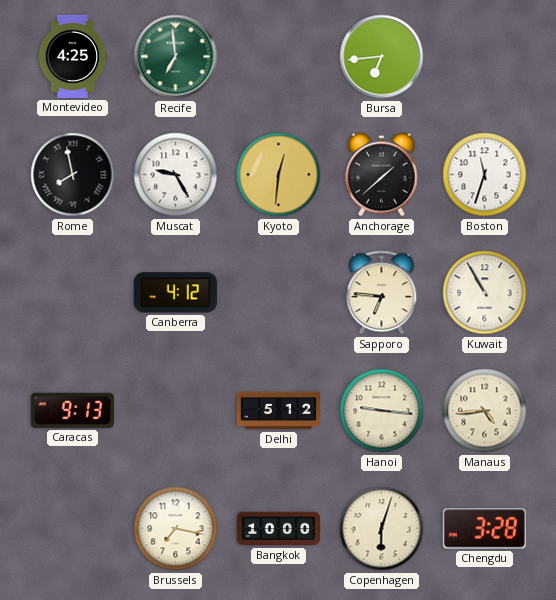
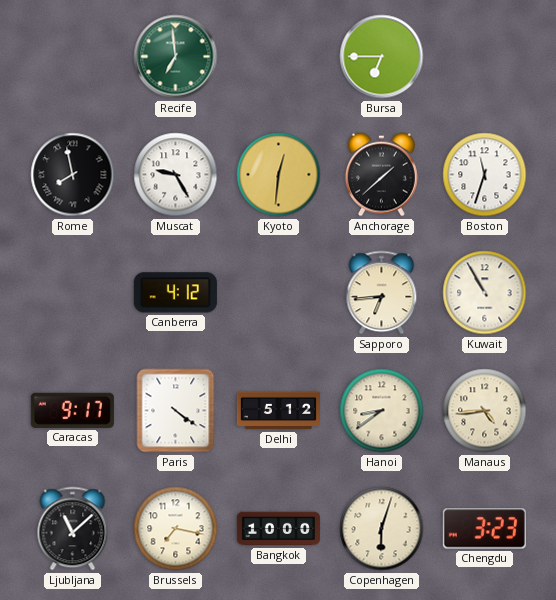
Montevideo: 4:25 -> none (73, 56)
Bursa: 6:44 -> 6:45 (382, 57)
Sapporo: 6:46 -> 6:44 (382, 293)
Caracas: 9:13 -> 9:17 (72, 410)
Paris: none -> 4:21 (176, 411)
Hanoi: 9:16 -> 8:39 (382, 411)
Ljubljana: none -> 11:08 (73, 529)
Chengdu: 3:28 -> 3:23 (484, 529)
